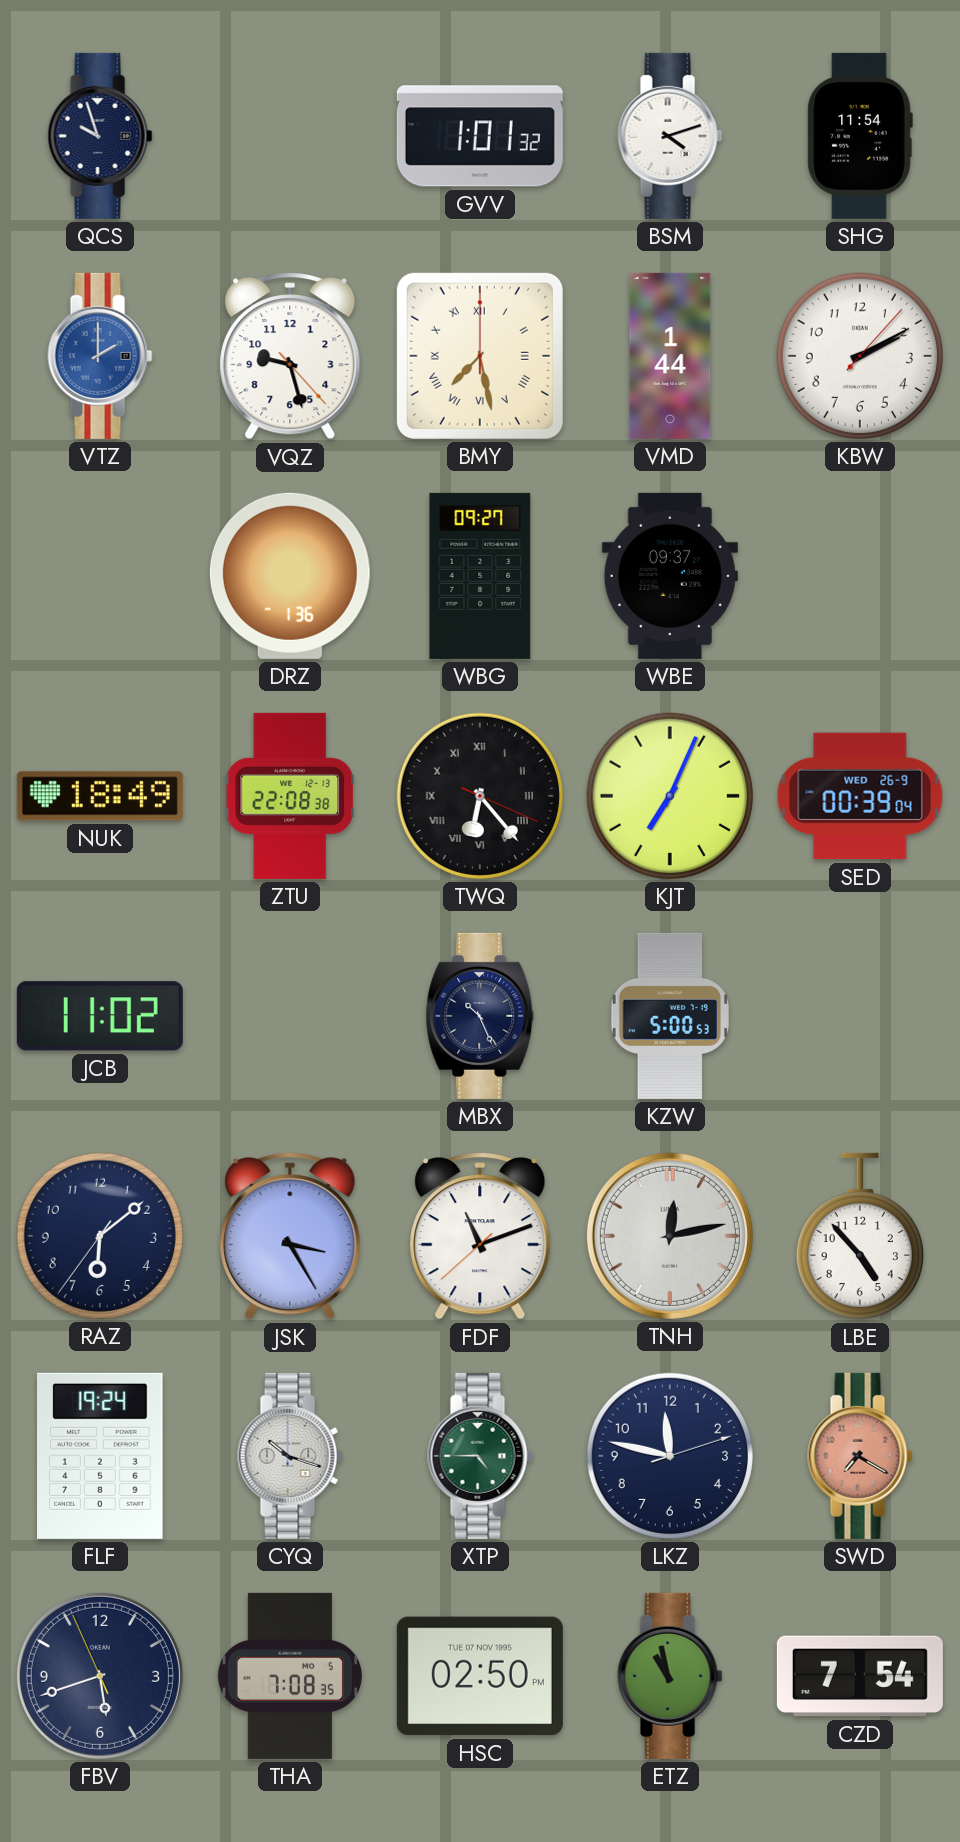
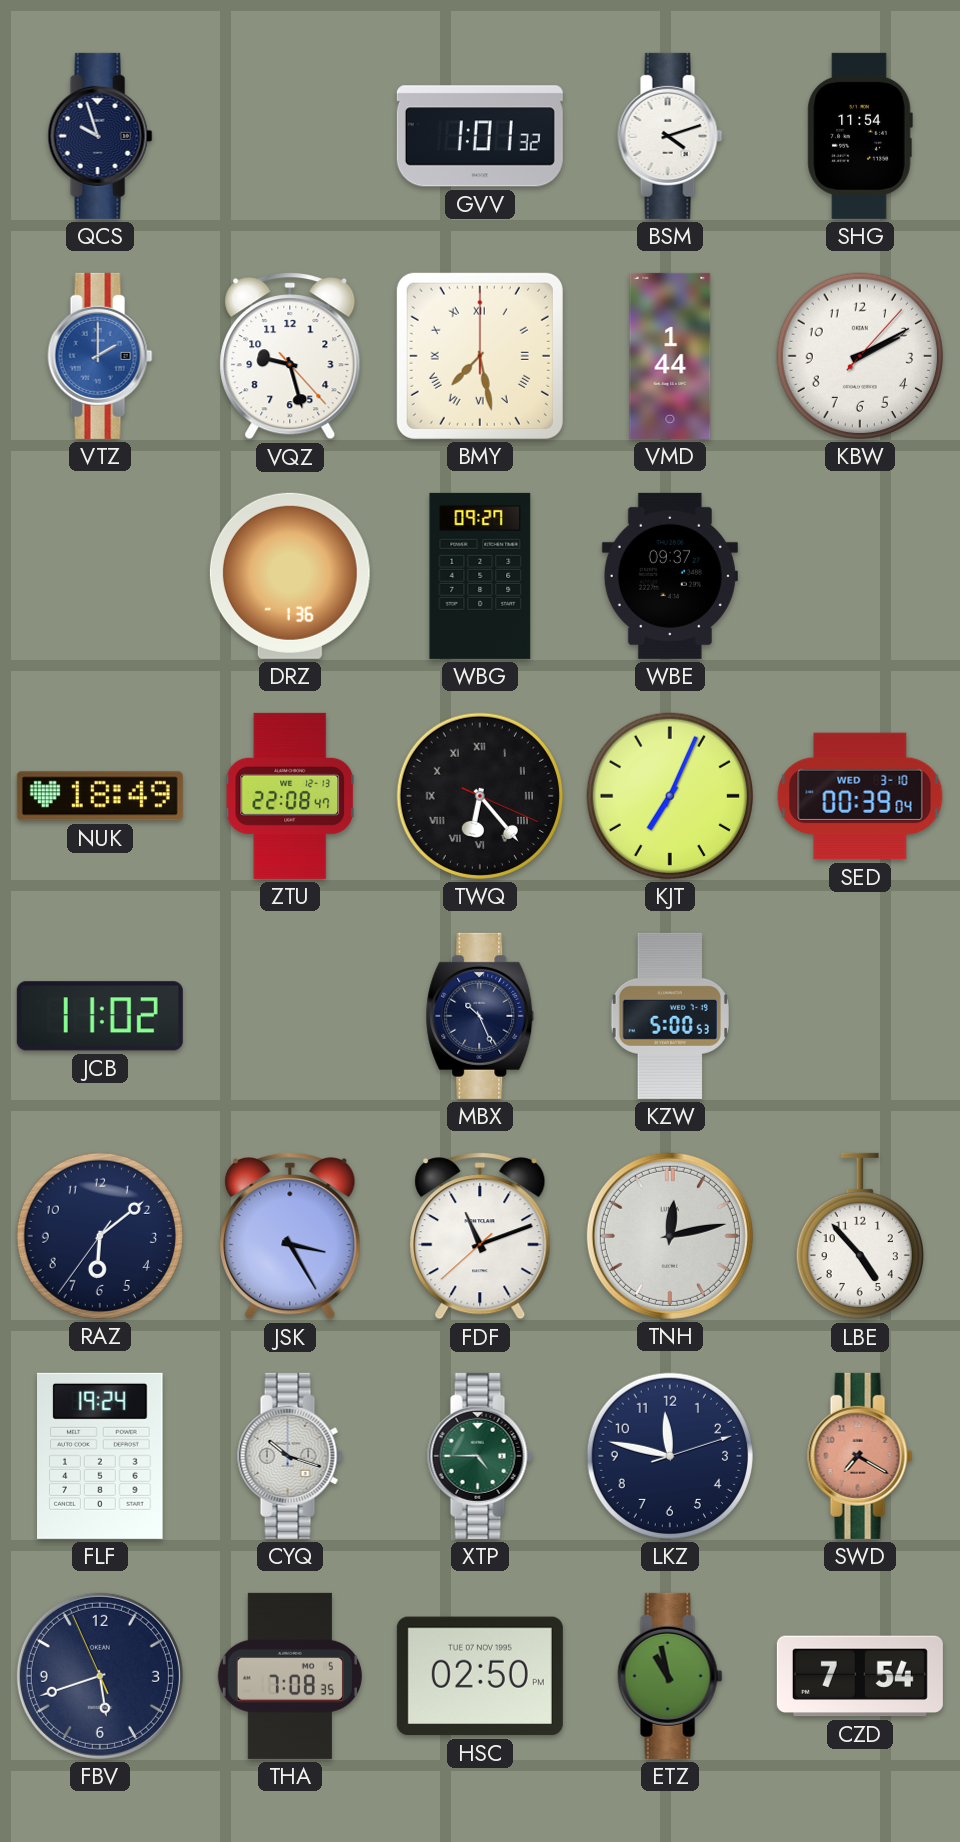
ZTU: 22:08:38 -> 22:08:47 (289, 796)
SED date: WED 26-9 -> WED 3-10 (860, 796)
